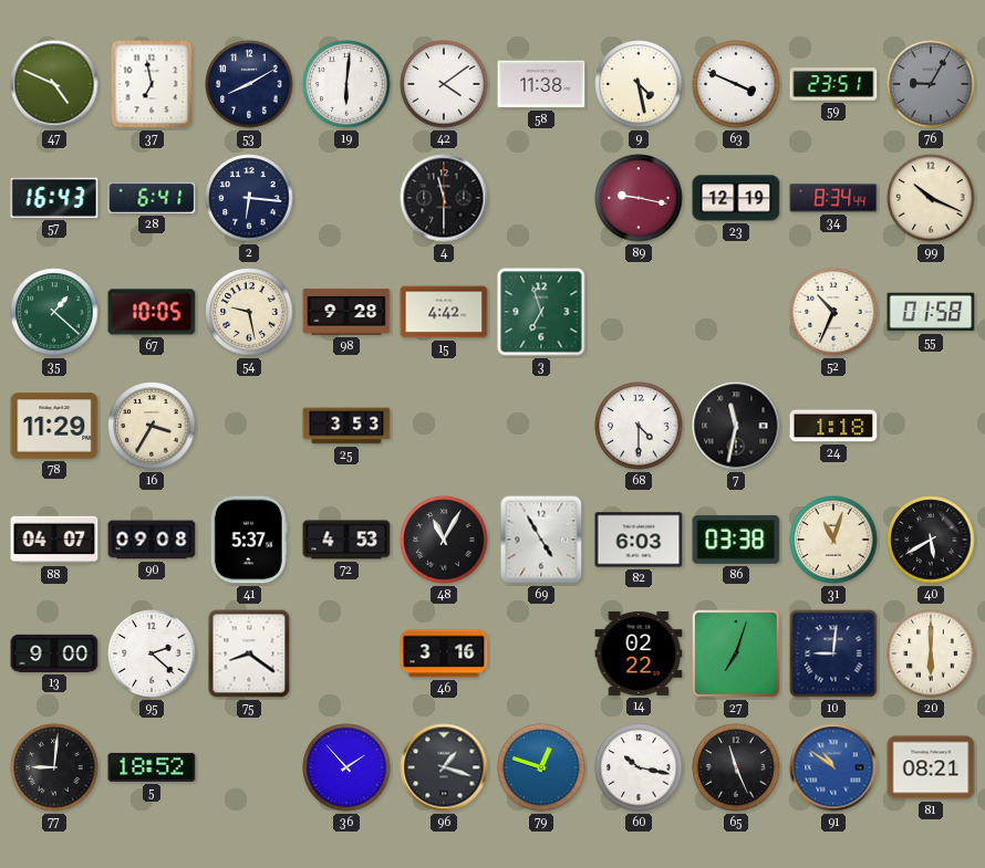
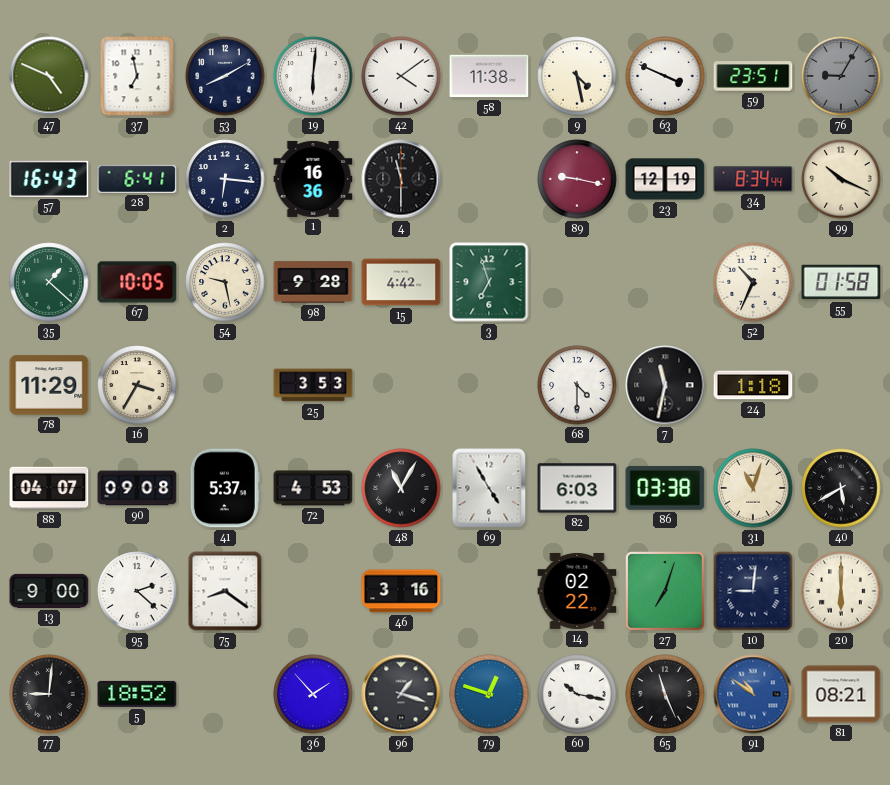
1: none -> 16:36 (313, 179)
